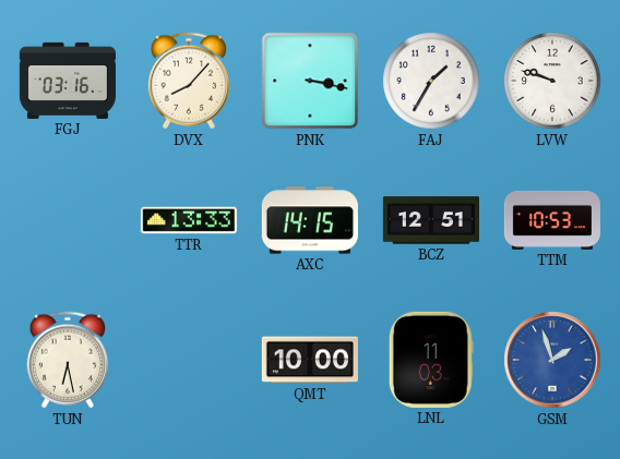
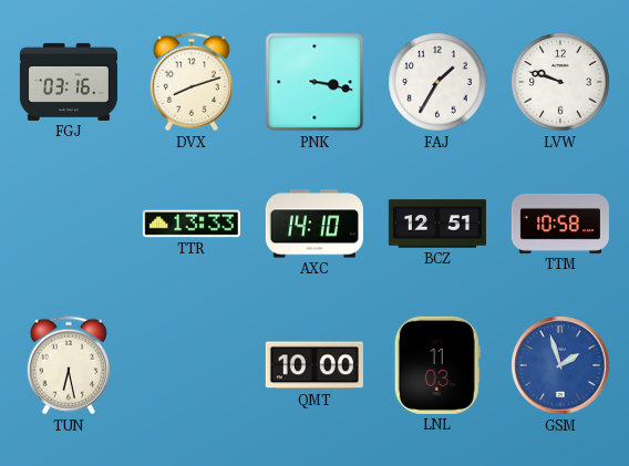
DVX: 8:07 -> 8:12 (192, 82)
AXC: 14:15 -> 14:10 (314, 224)
TTM: 10:53 -> 10:58 (560, 224)
